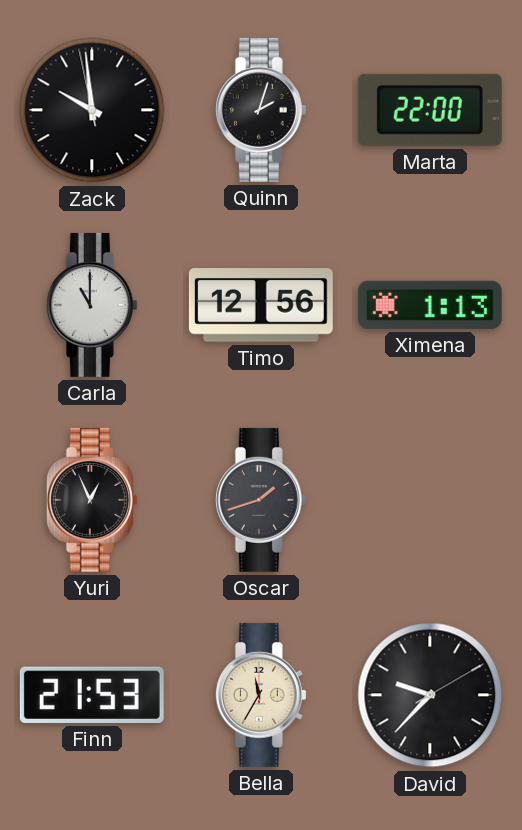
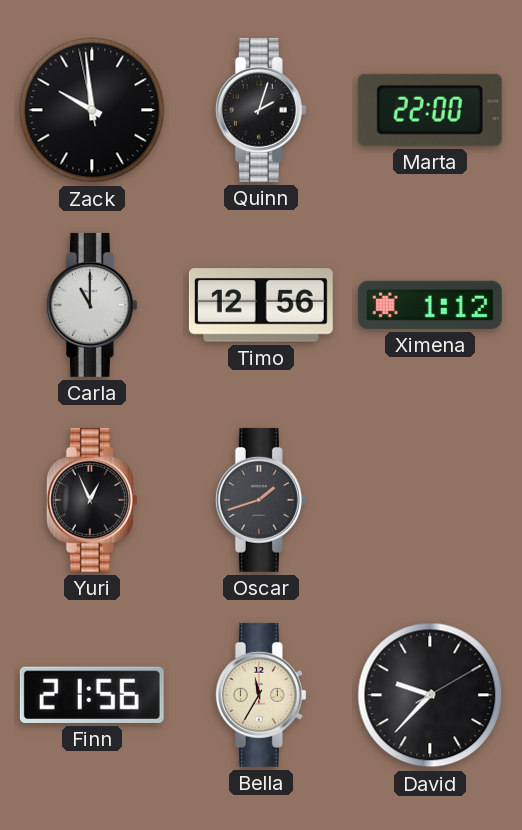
Ximena: 1:13 -> 1:12 (430, 305)
Finn: 21:53 -> 21:56 (92, 695)
